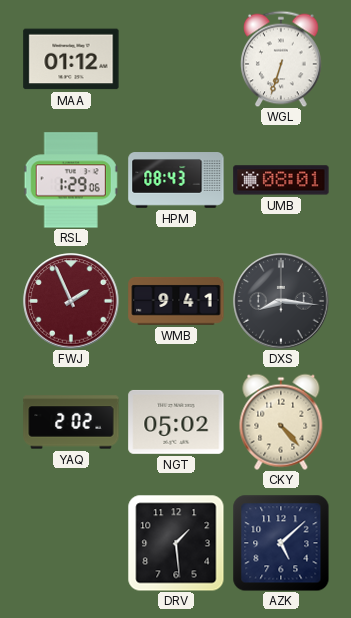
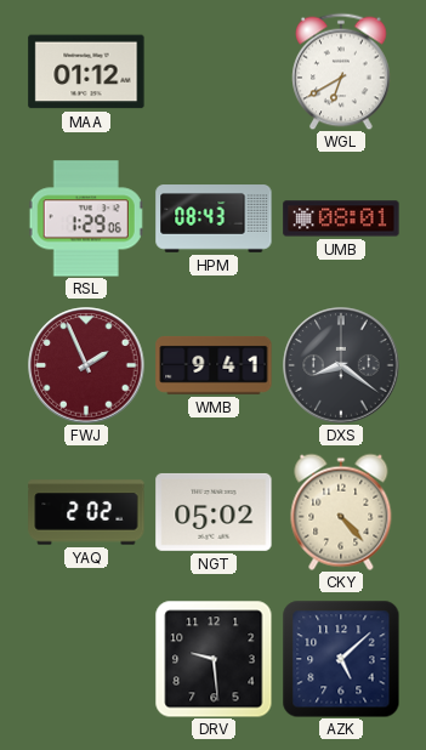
WGL: 6:33 -> 6:40 (341, 72)
DXS: 8:16 -> 8:21 (341, 365)
DRV: 1:29 -> 9:29 (214, 659)
